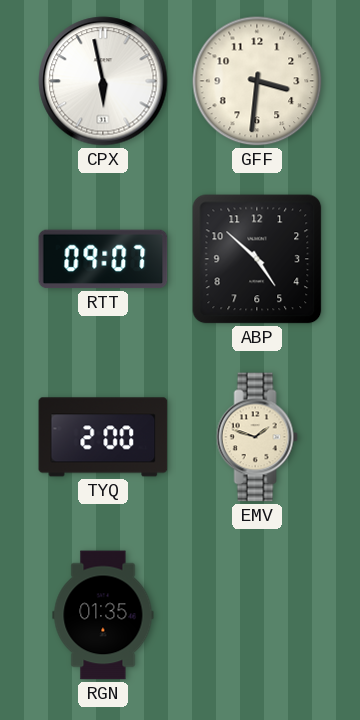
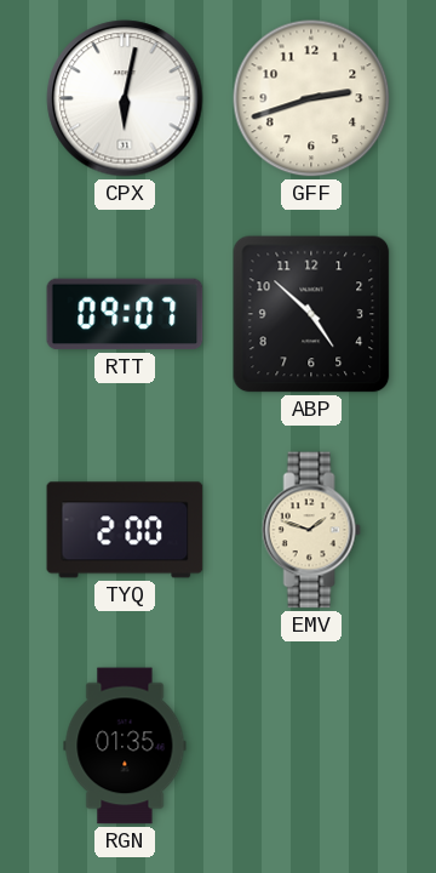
CPX: 5:58 -> 6:02 (125, 98)
GFF: 3:31 -> 2:42 (311, 98)
